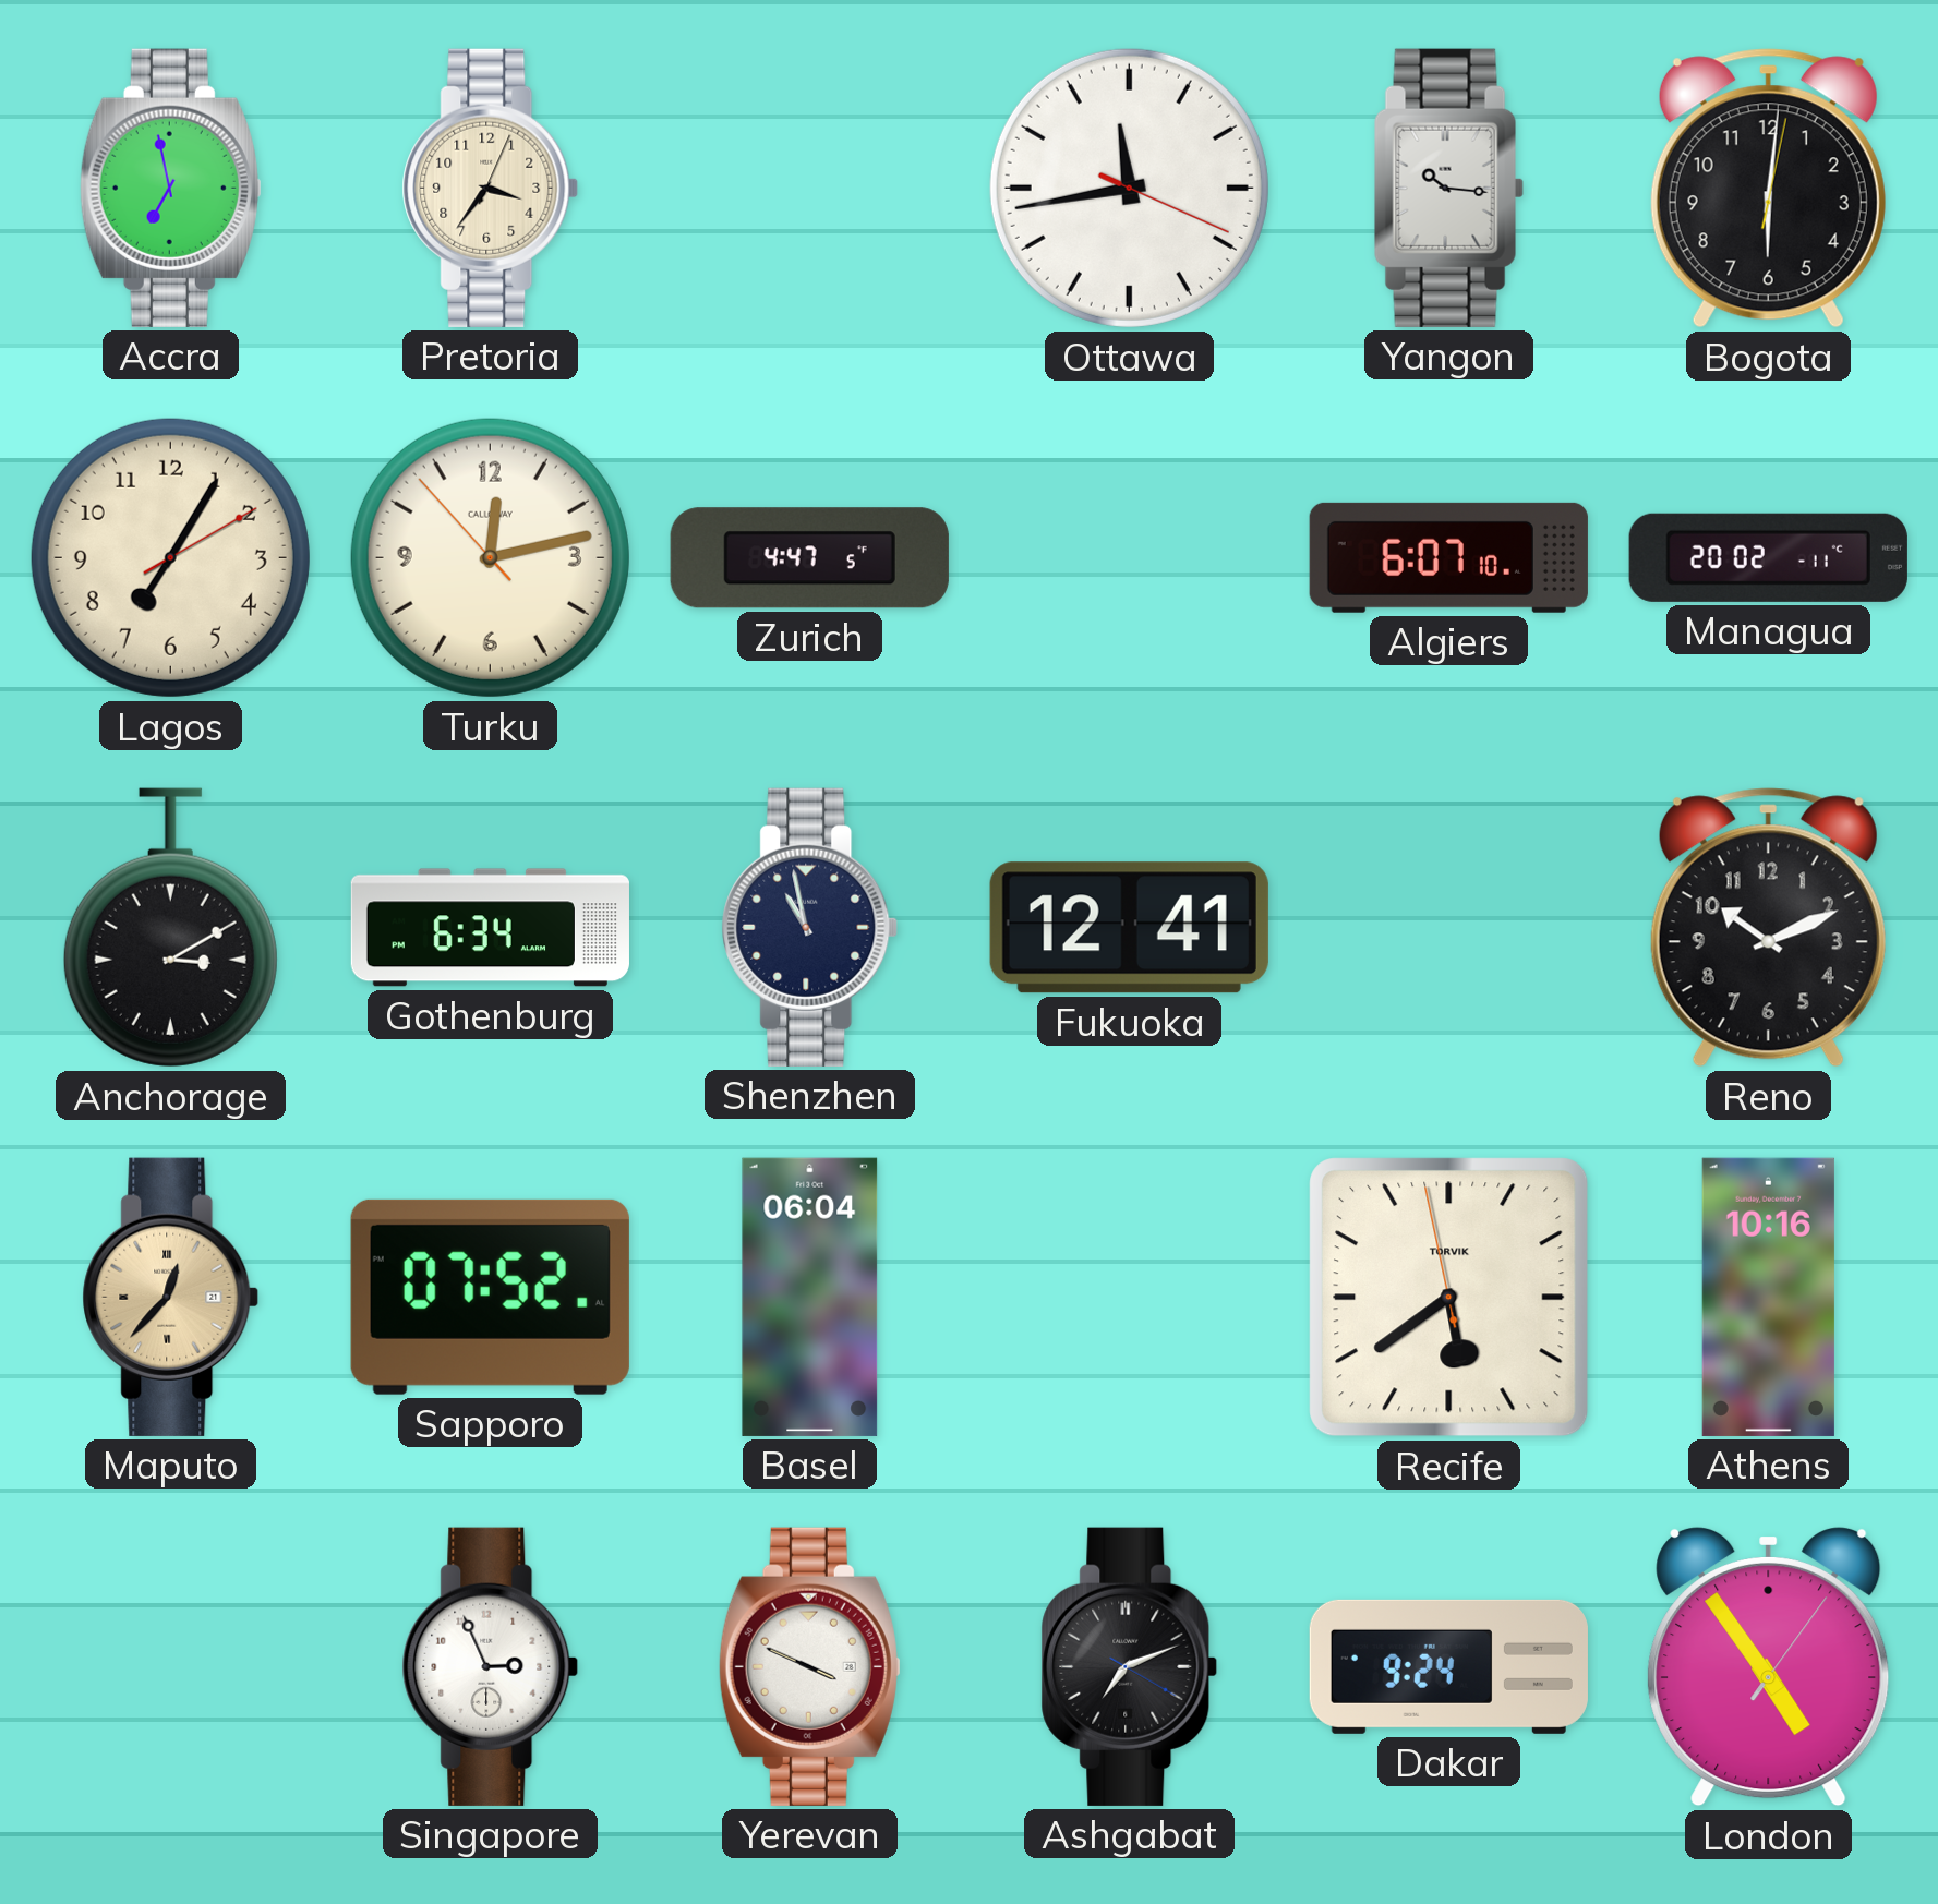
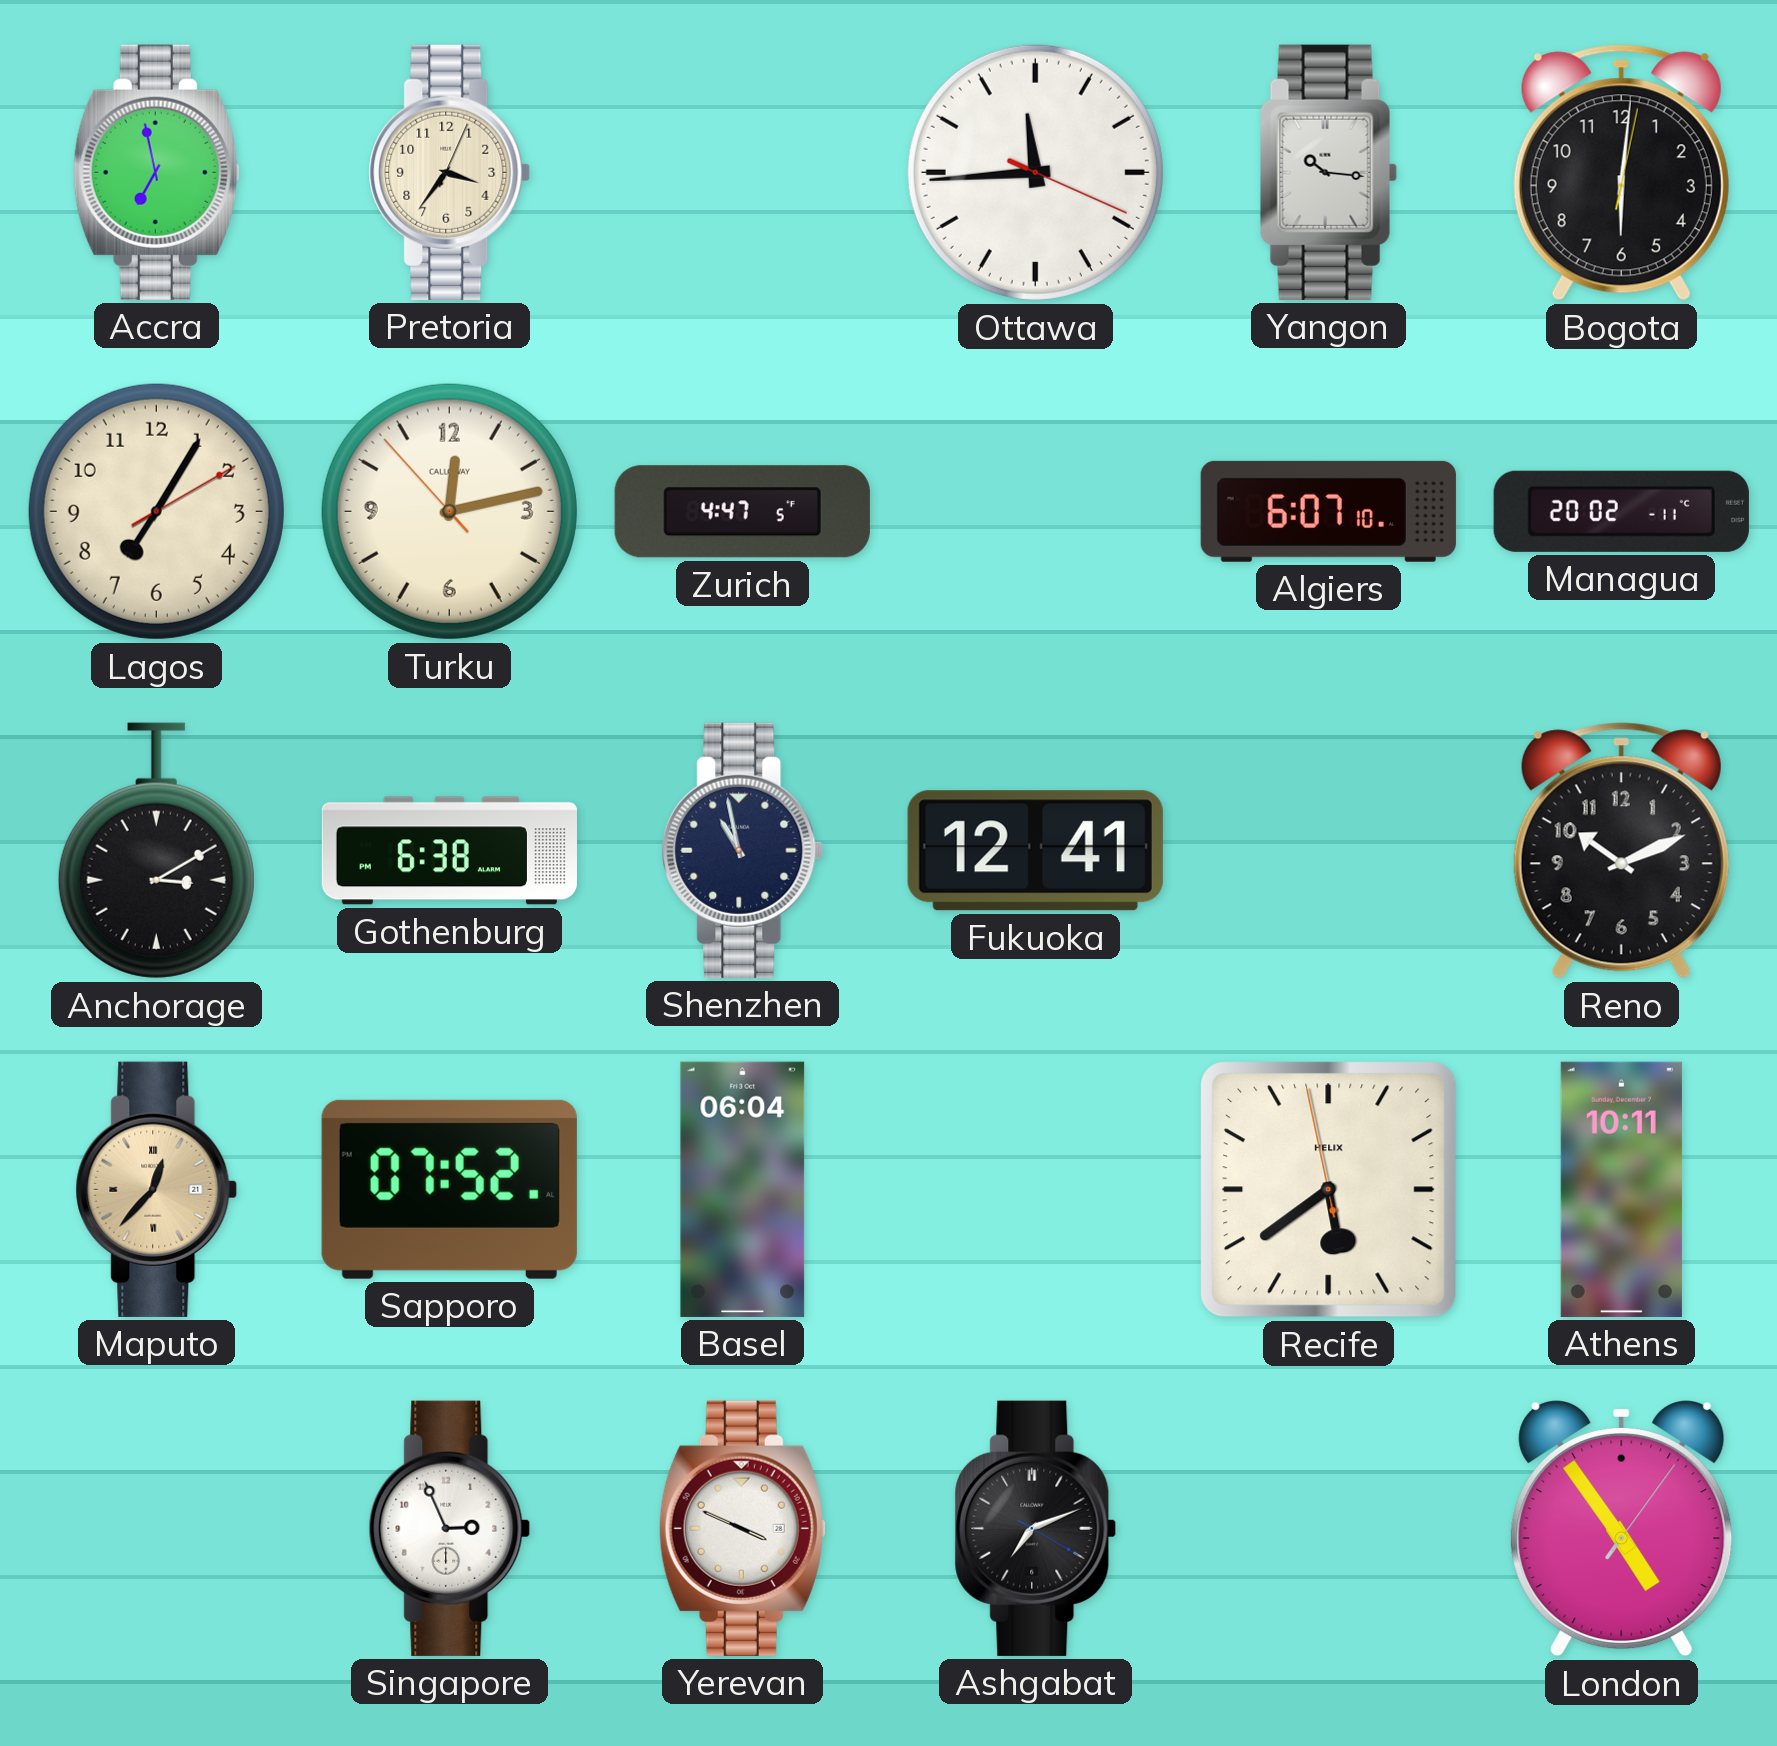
Ottawa: 11:43 -> 11:44 (1035, 172)
Gothenburg: 6:34 -> 6:38 (449, 851)
Recife brand: TORVIK -> HELIX (1329, 1190)
Athens: 10:16 -> 10:11 (1621, 1189)
Dakar: 9:24 -> none (1448, 1666)
